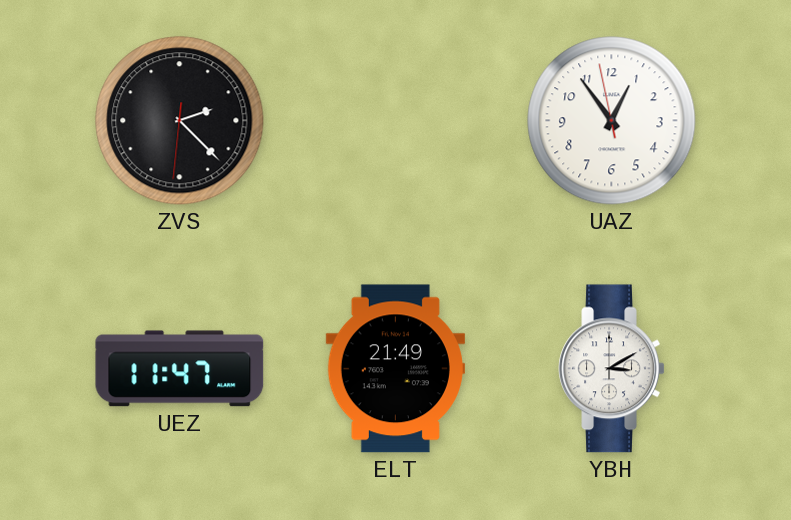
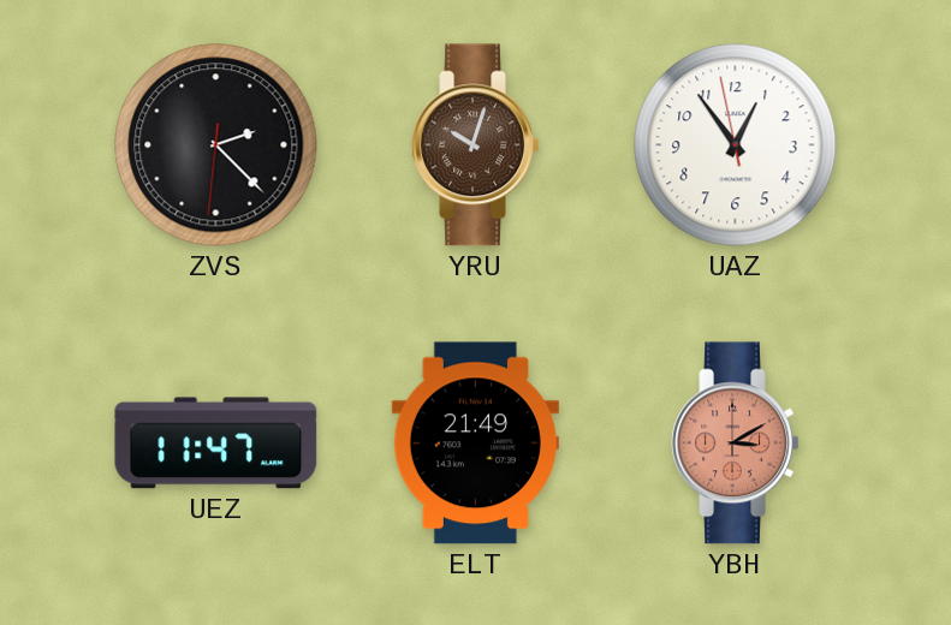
YRU: none -> 10:03 (476, 145)
YBH dial: white -> salmon (736, 444)
